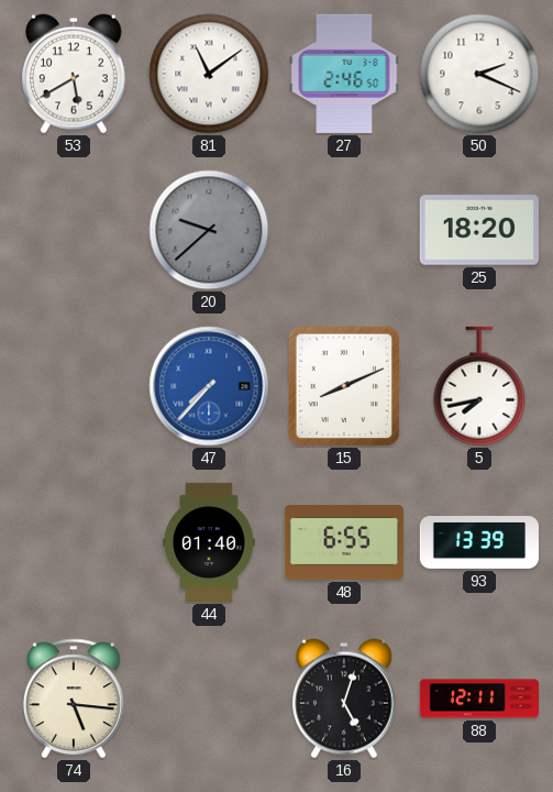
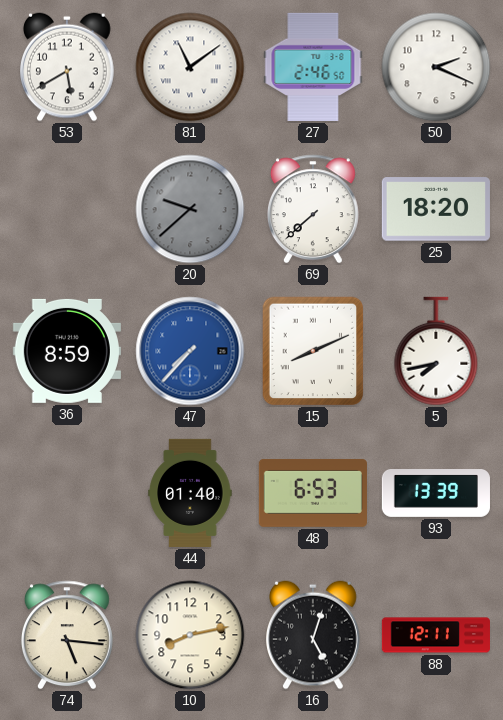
69: none -> 7:38 (313, 209)
36: none -> 8:59 (67, 351)
48: 6:55 -> 6:53 (313, 493)
10: none -> 8:13 (190, 635)
